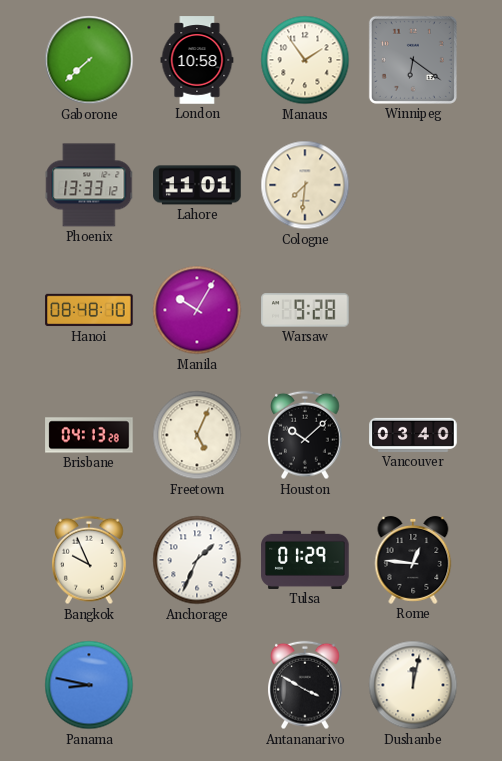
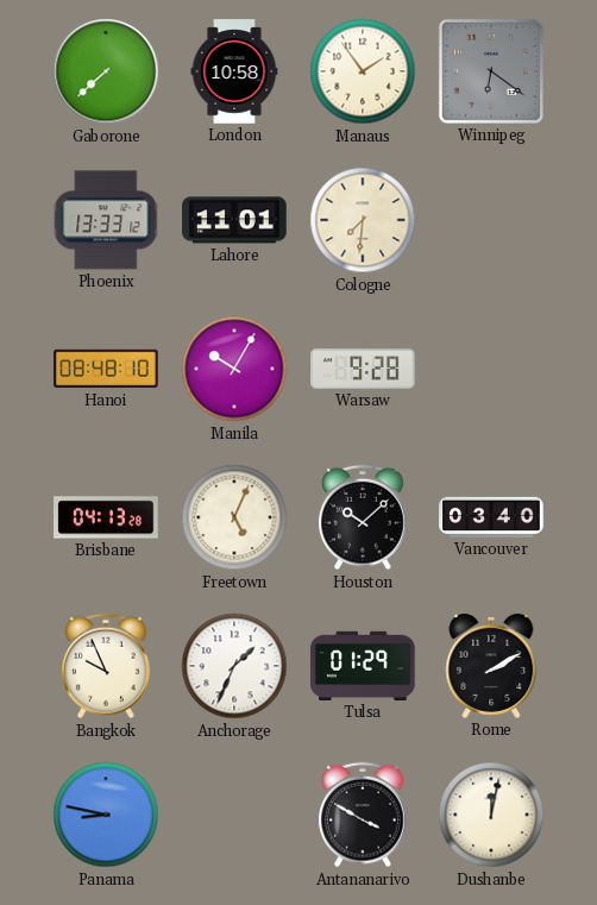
Rome: 12:46 -> 2:10 (491, 666)
